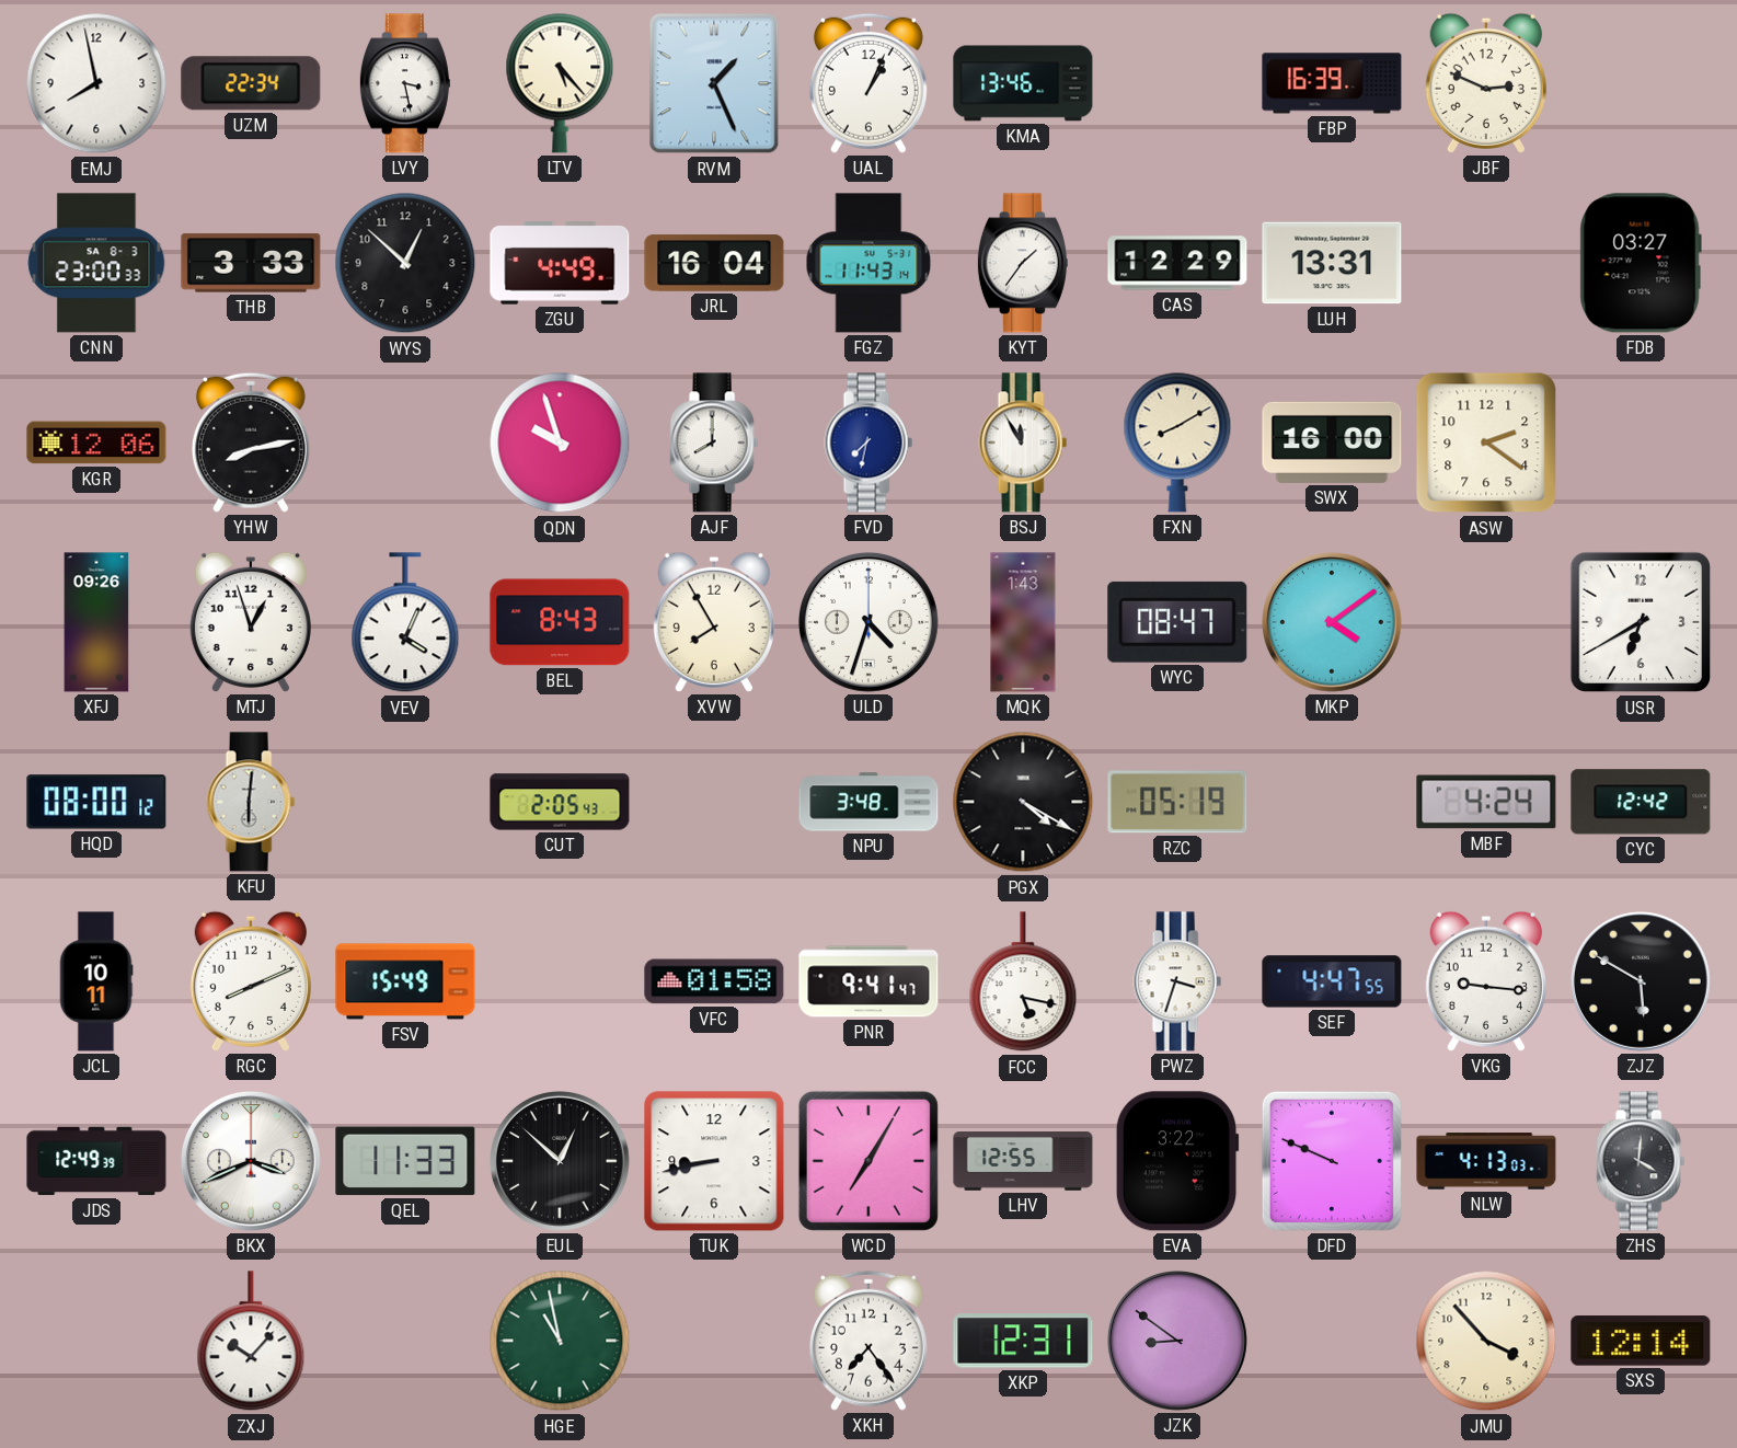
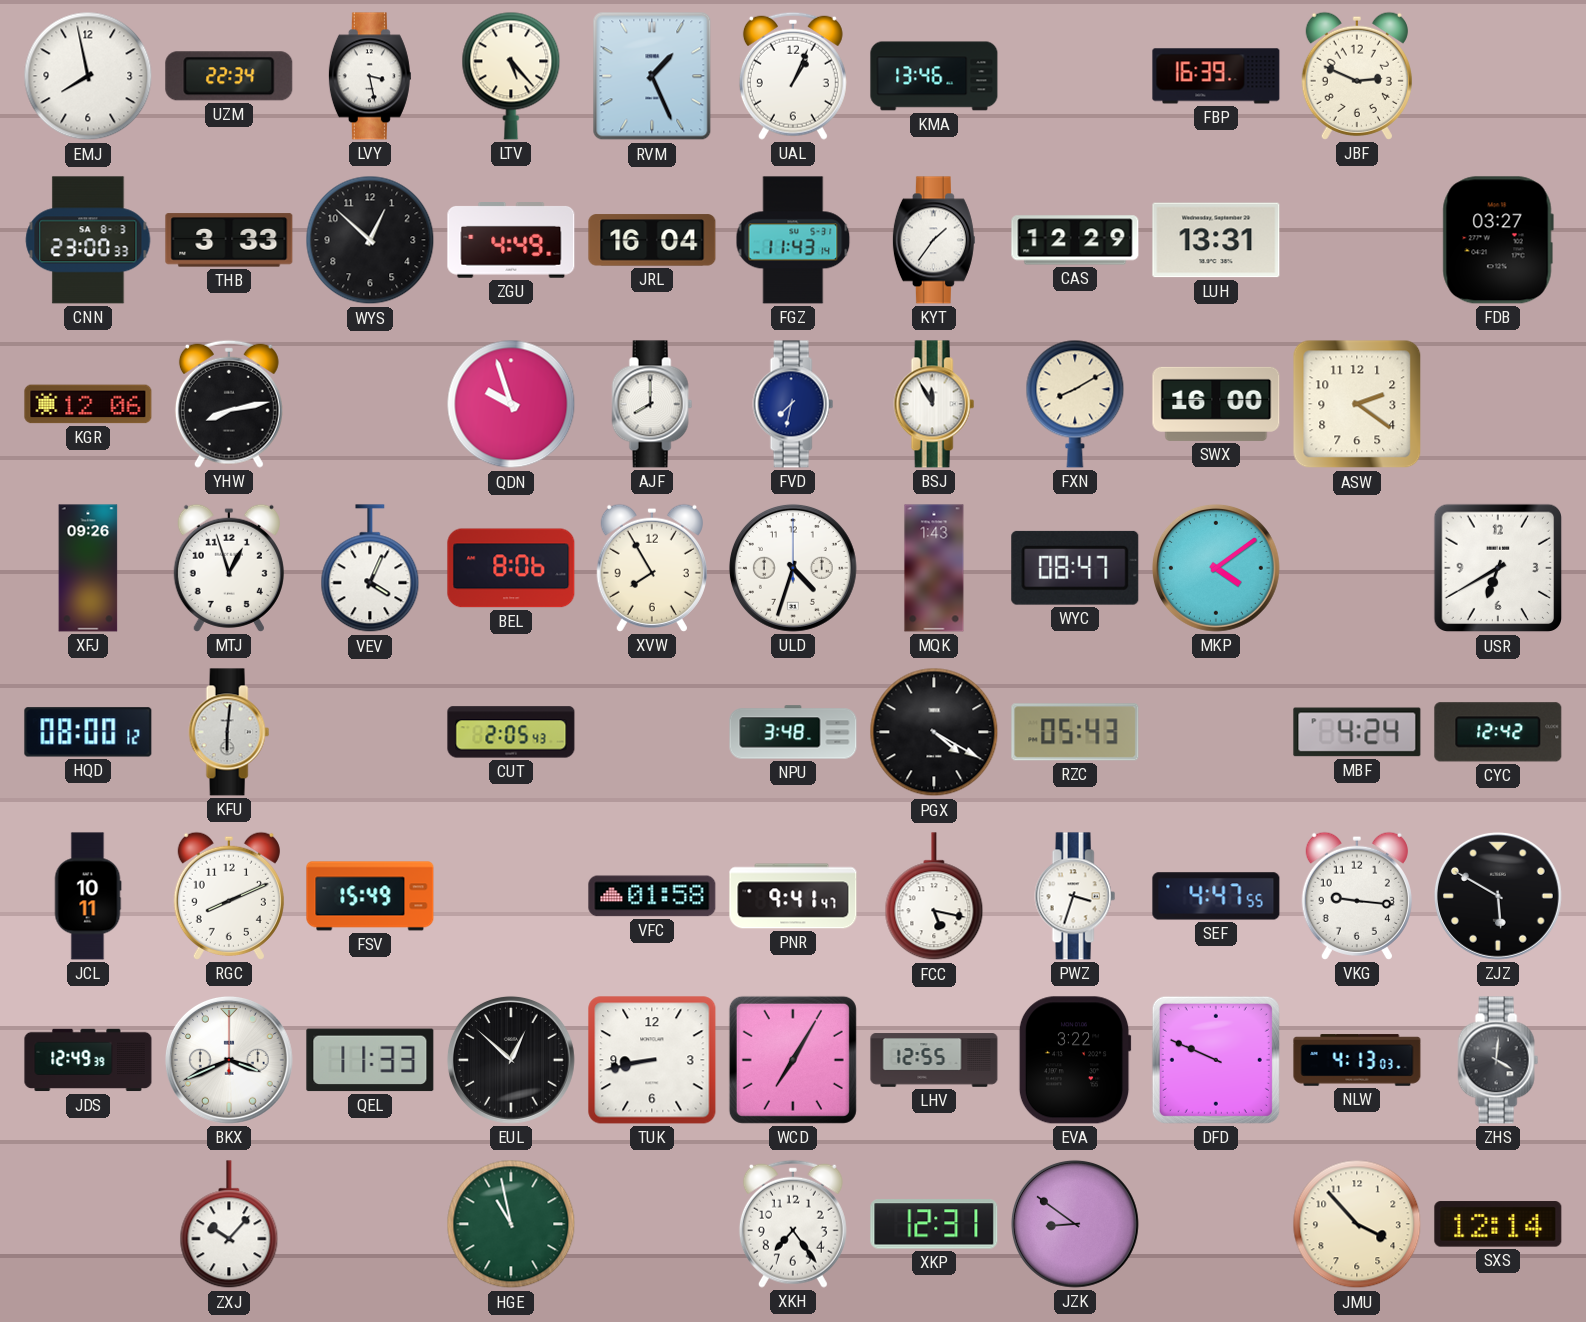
BEL: 8:43 -> 8:06 (511, 568)
RZC: 05:19 -> 05:43 (1075, 732)
